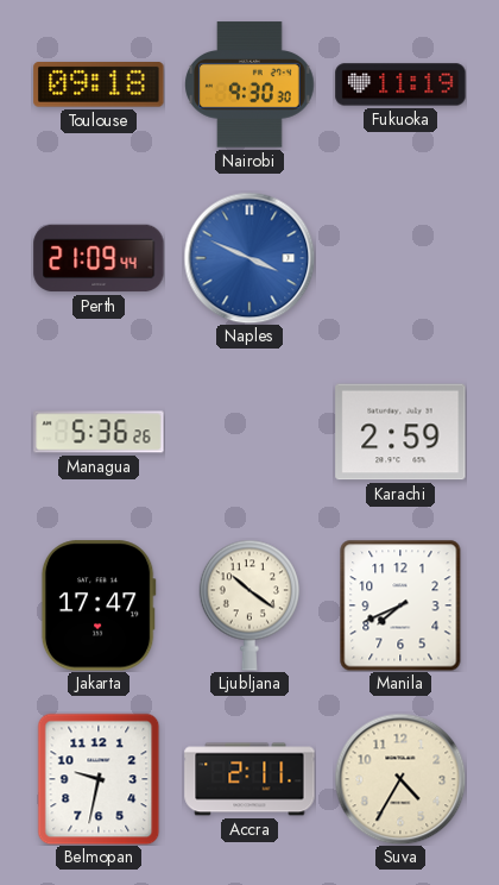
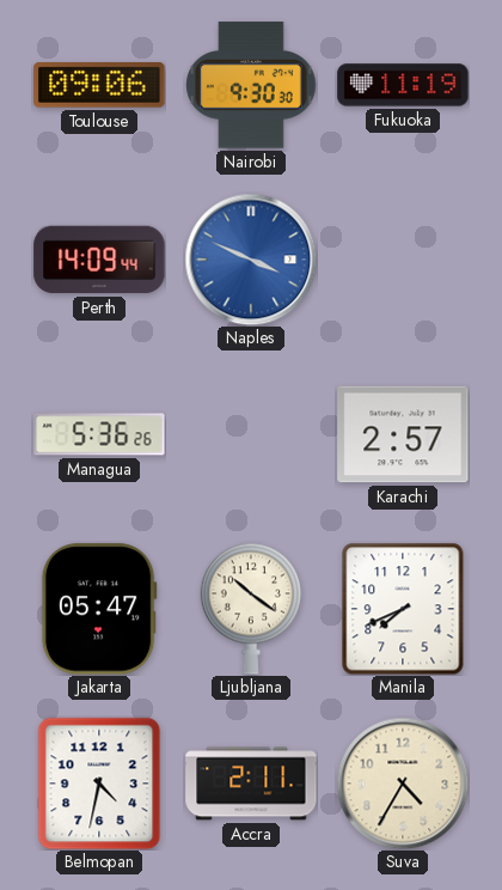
Toulouse: 09:18 -> 09:06 (99, 86)
Perth: 21:09 -> 14:09 (99, 260)
Karachi: 2:59 -> 2:57 (403, 434)
Jakarta: 17:47 -> 05:47 (99, 609)
Belmopan: 9:32 -> 4:32 (99, 784)
